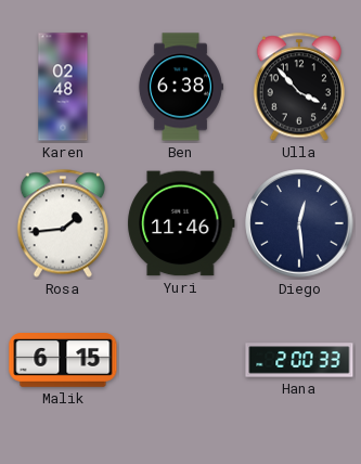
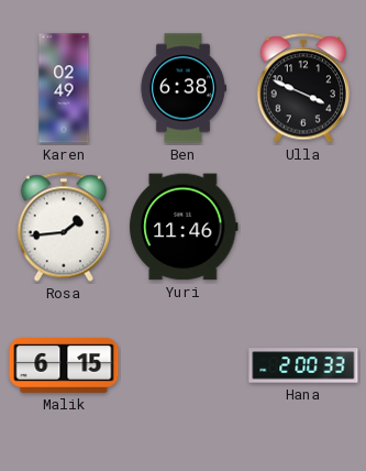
Karen: 02:48 -> 02:49 (64, 88)
Ulla: 3:53 -> 3:49 (302, 88)
Diego: 12:29 -> none (299, 223)
